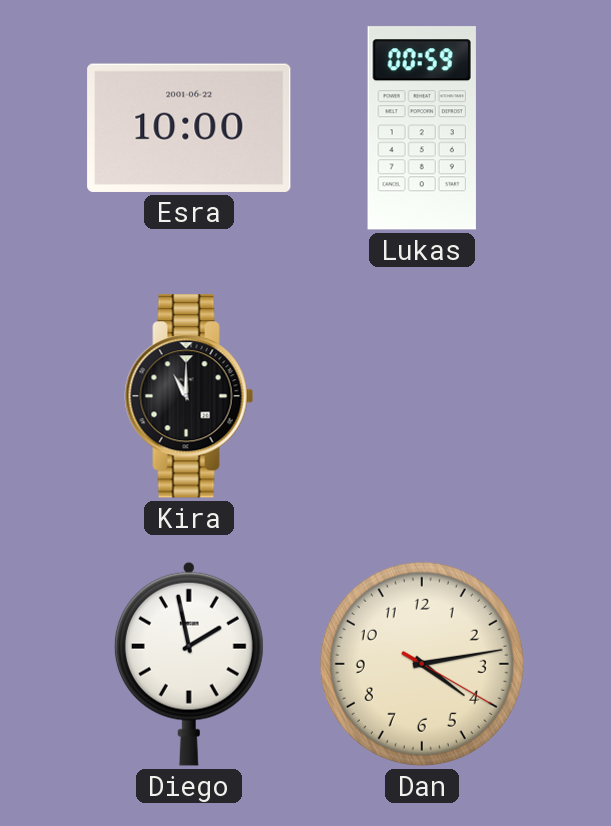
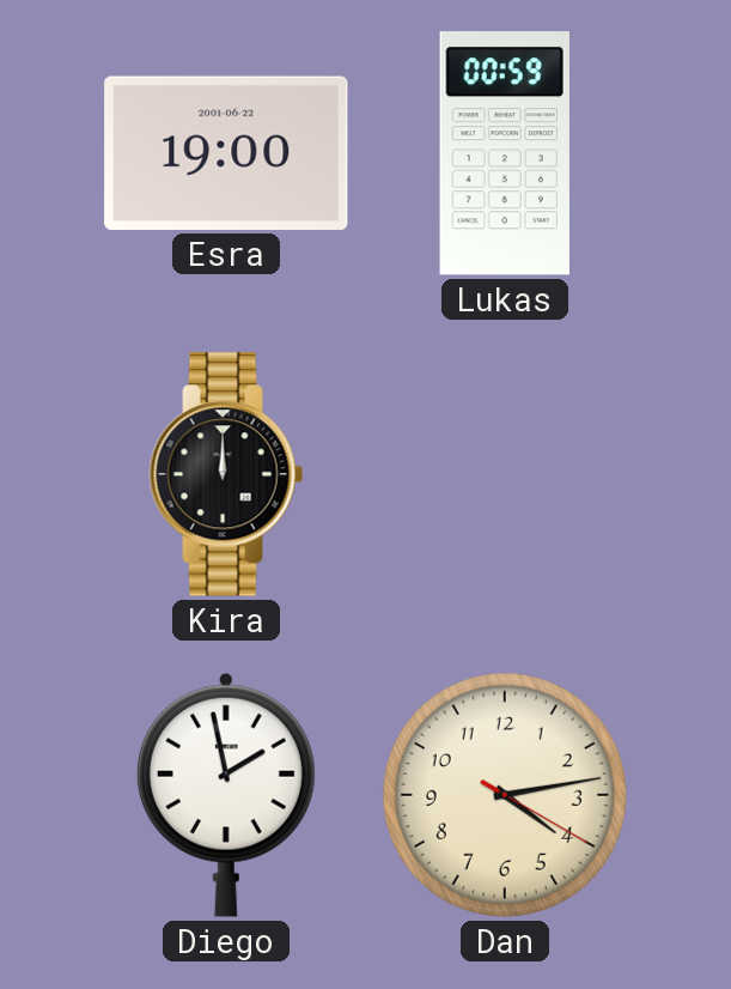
Esra: 10:00 -> 19:00 (226, 153)
Kira: 11:00 -> 12:00 (226, 474)
